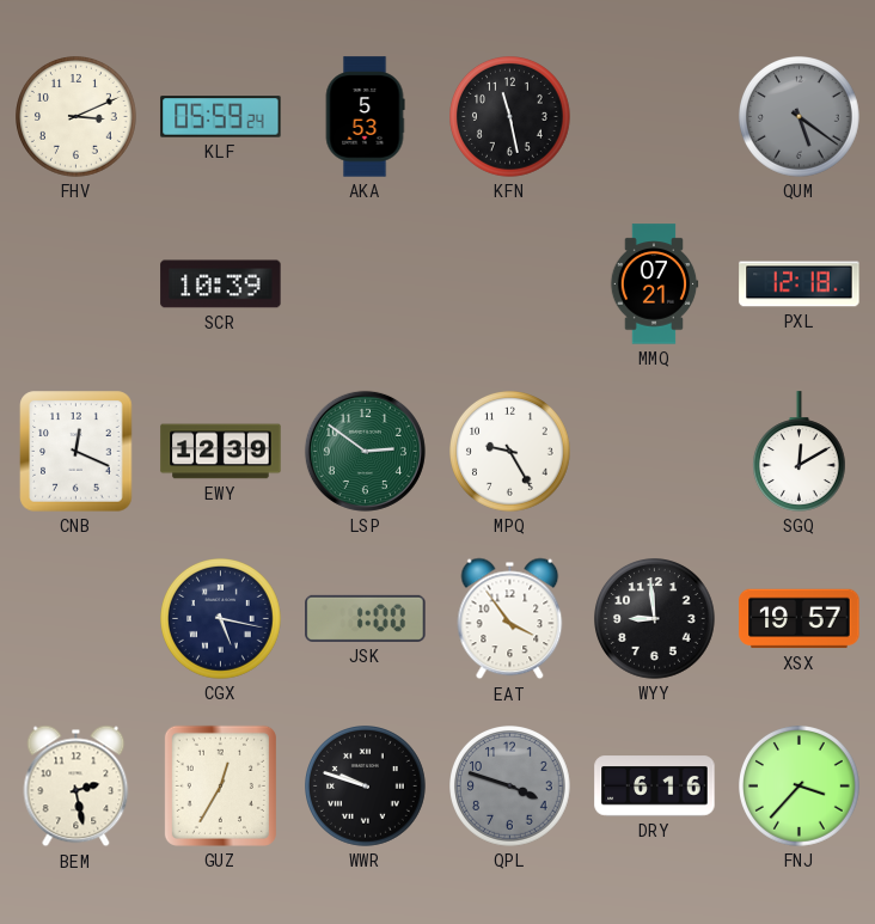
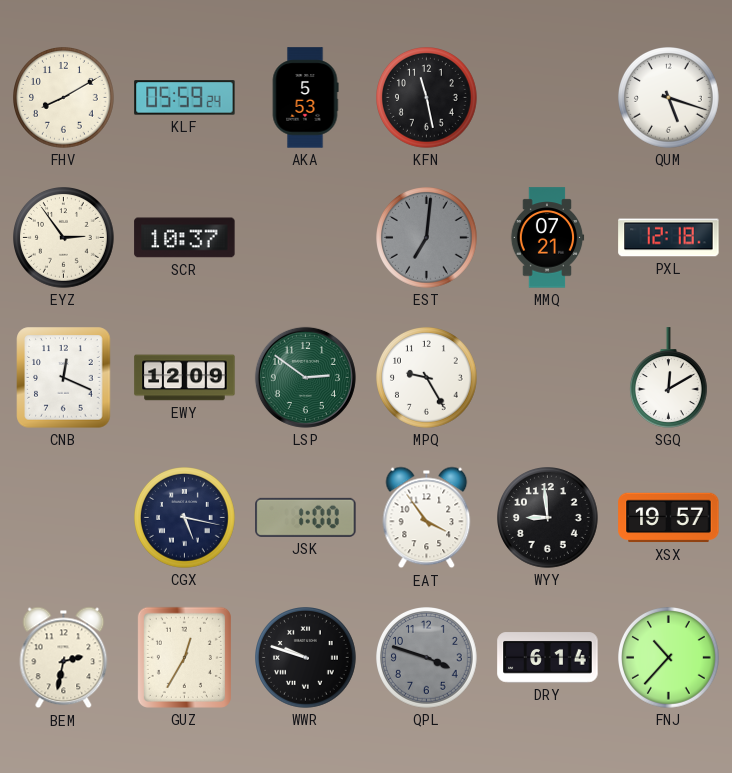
FHV: 3:11 -> 8:10 (64, 98)
QUM: 5:21 -> 5:18 (669, 98)
QUM dial: grey -> white (669, 98)
EYZ: none -> 2:54 (64, 238)
SCR: 10:39 -> 10:37 (185, 238)
EST: none -> 7:01 (427, 238)
EWY: 12:39 -> 12:09 (185, 378)
BEM: 2:28 -> 2:32 (64, 658)
DRY: 6:16 -> 6:14 (548, 658)
FNJ: 3:37 -> 10:37 (669, 658)
